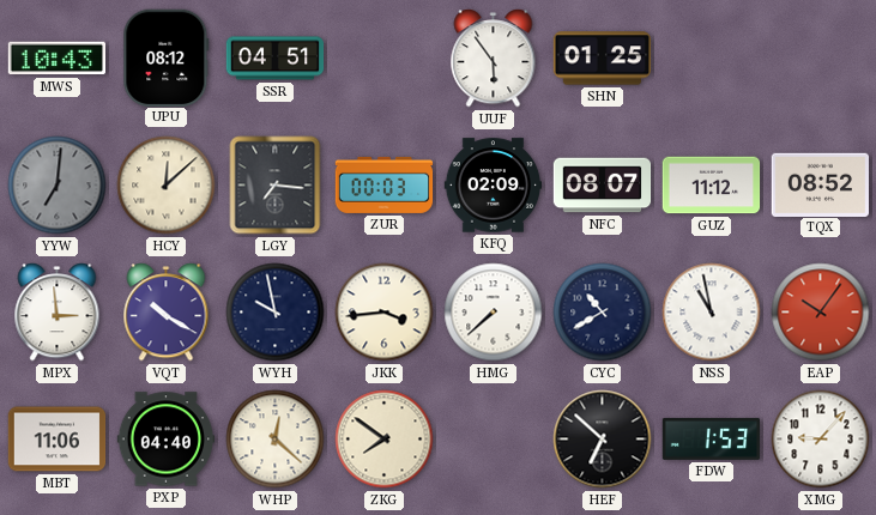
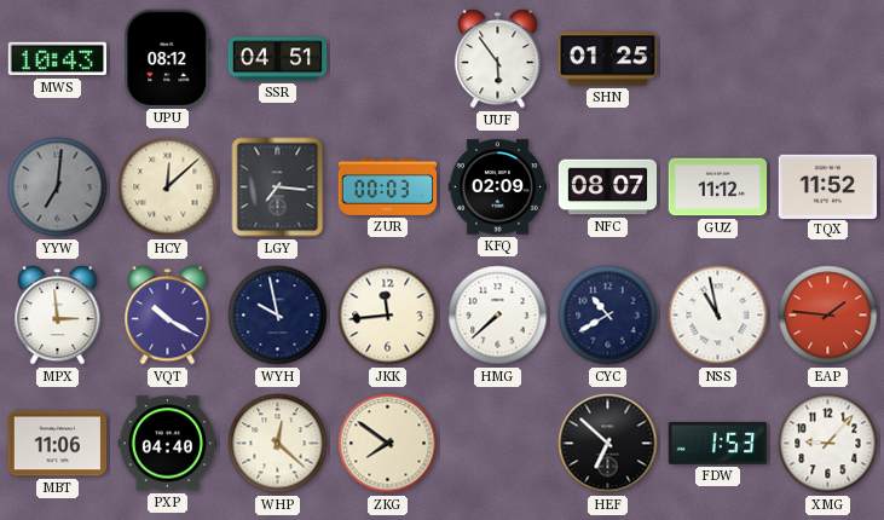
TQX: 08:52 -> 11:52 (828, 186)
JKK: 3:44 -> 11:44 (388, 316)
EAP: 10:06 -> 1:46 (828, 316)
